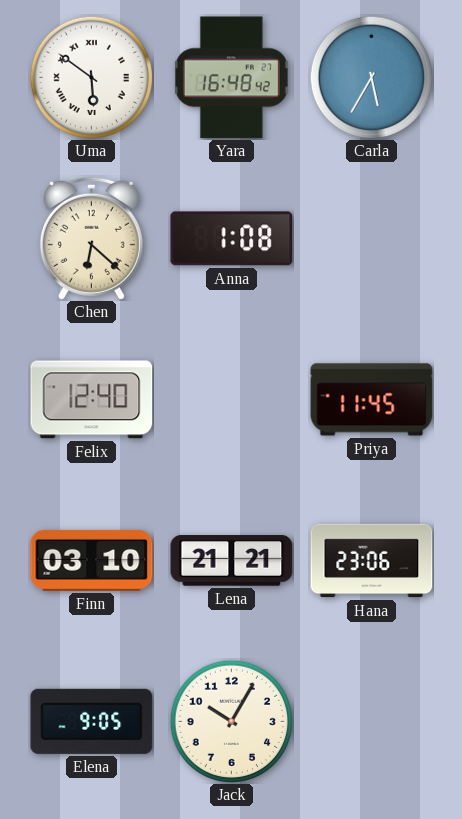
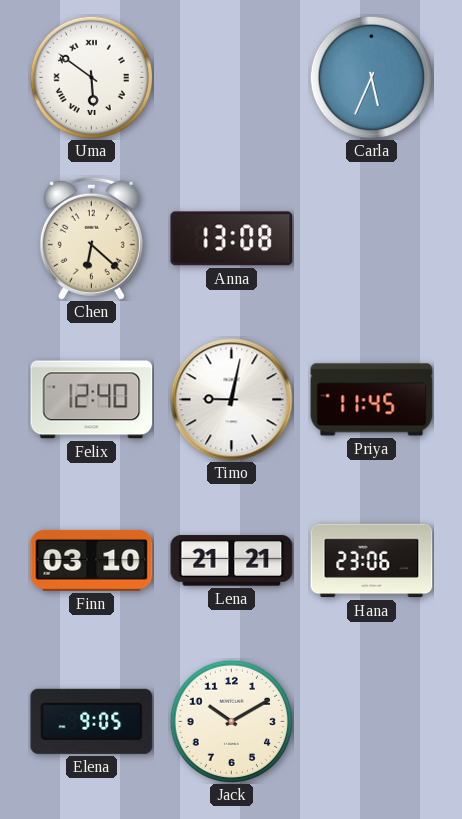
Yara: 16:48 -> none (231, 78)
Carla: 5:35 -> 5:34 (371, 77)
Anna: 1:08 -> 13:08 (232, 239)
Timo: none -> 9:02 (232, 400)
Jack: 10:05 -> 10:10 (231, 721)
